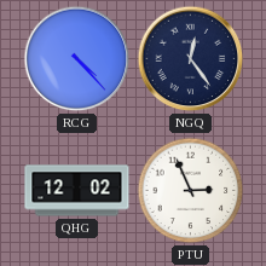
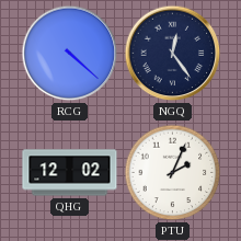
RCG: 4:23 -> 4:22 (70, 54)
PTU: 2:56 -> 2:04 (173, 173)
